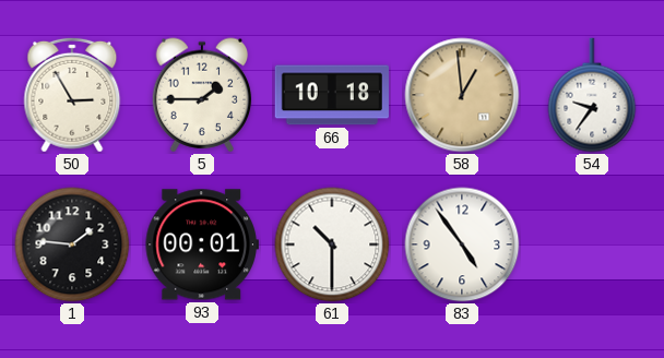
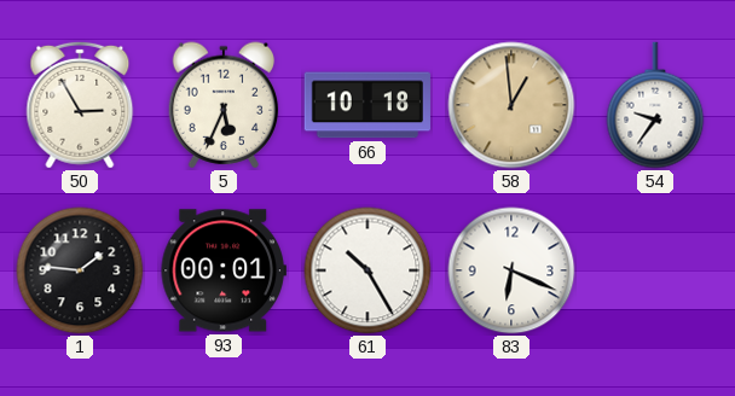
5: 1:45 -> 5:34 (224, 105)
61: 10:30 -> 10:25 (367, 270)
83: 4:54 -> 6:19 (511, 270)
